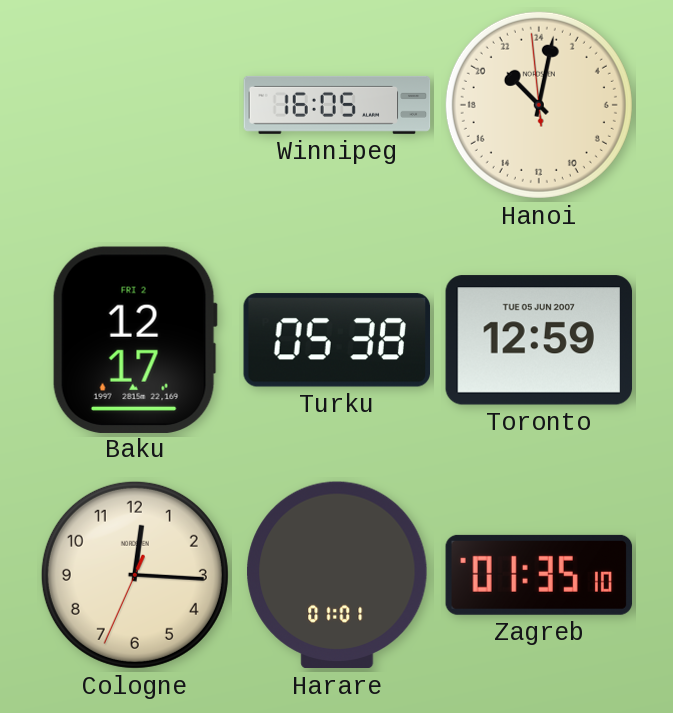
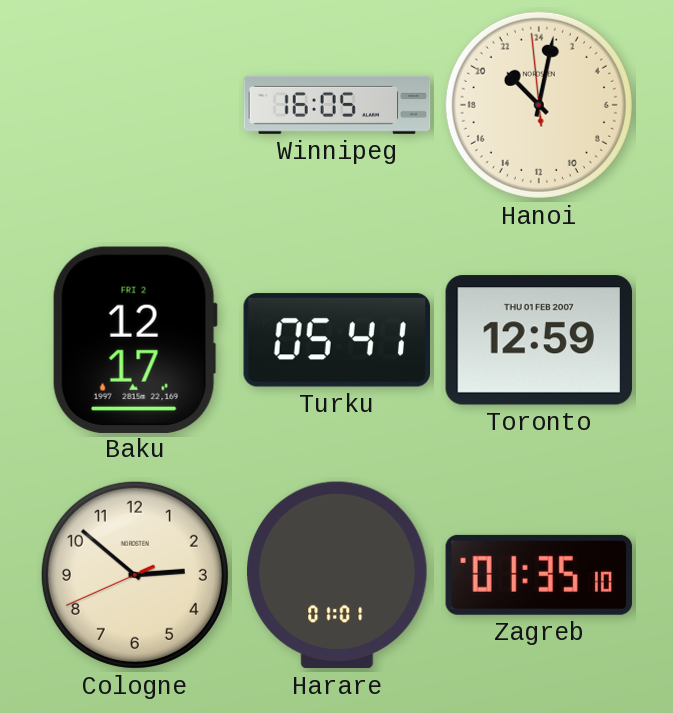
Turku: 05:38 -> 05:41 (336, 340)
Toronto date: TUE 05 JUN 2007 -> THU 01 FEB 2007 (539, 340)
Cologne: 12:15 -> 2:51 (135, 575)
